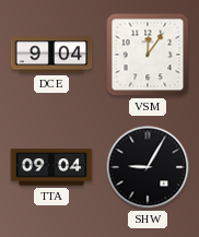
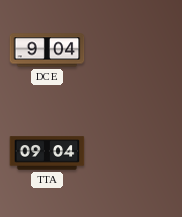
VSM: 12:06 -> none (148, 55)
SHW: 9:05 -> none (148, 167)
